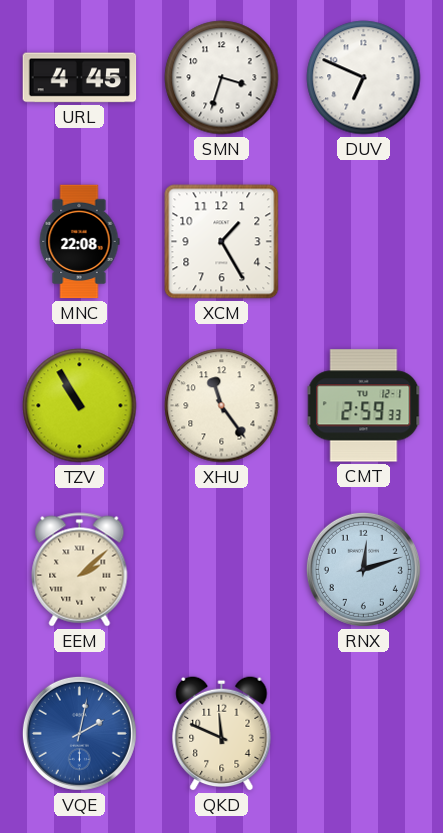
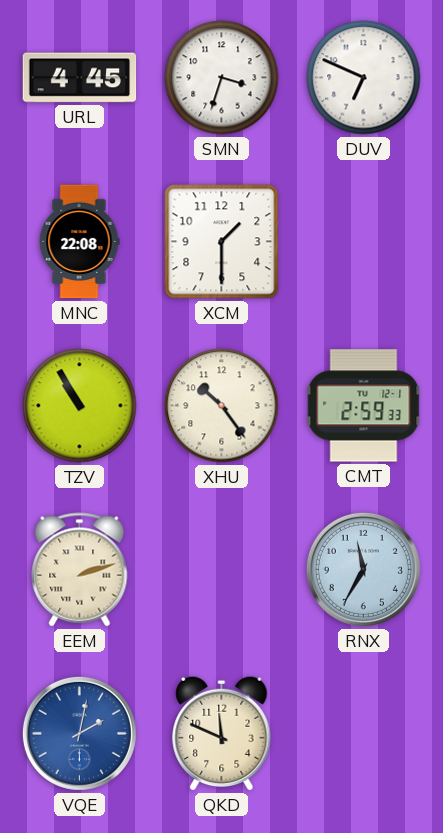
XCM: 1:25 -> 1:30 (222, 242)
XHU: 11:24 -> 10:24 (222, 406)
EEM: 2:08 -> 2:12 (80, 570)
RNX: 12:12 -> 11:35 (363, 569)
